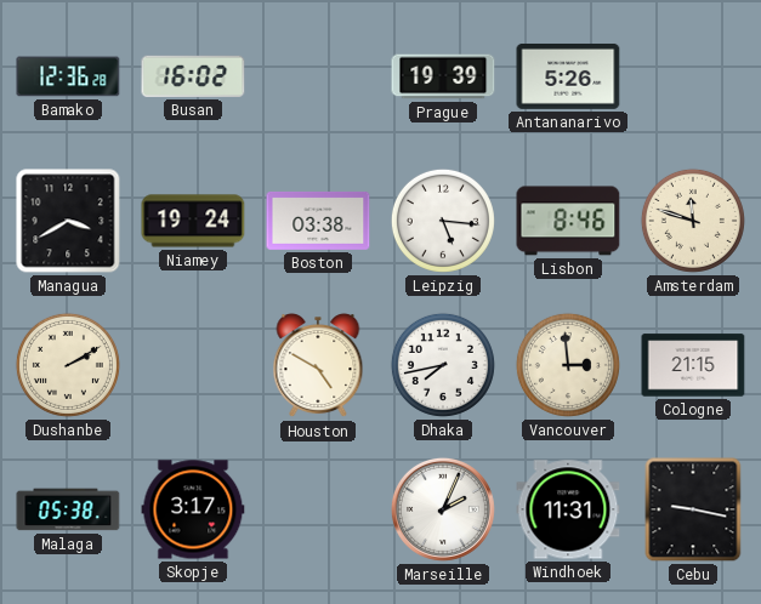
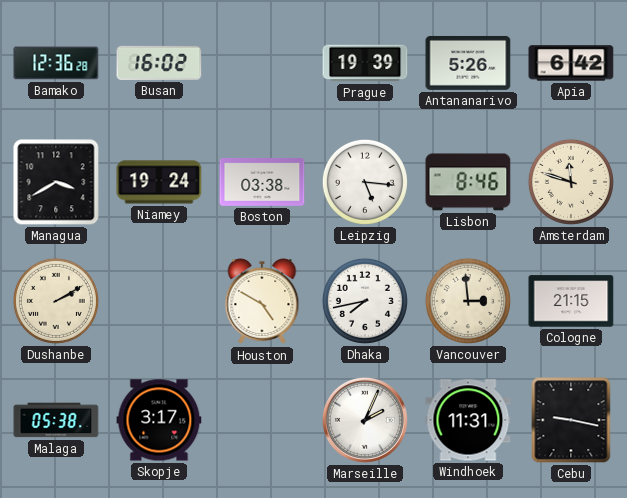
Apia: none -> 6:42 (571, 63)
